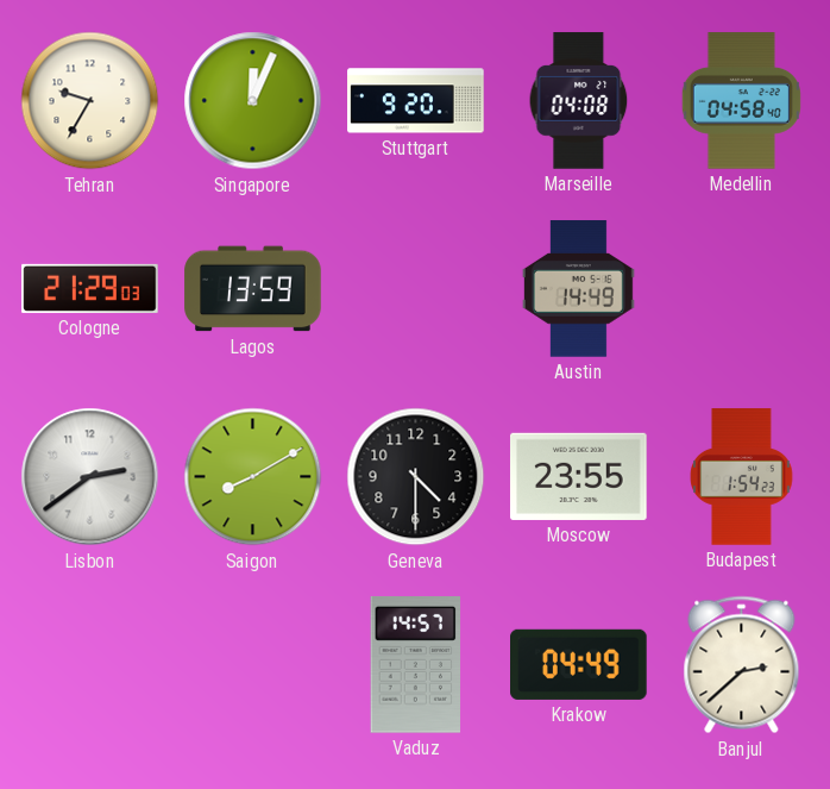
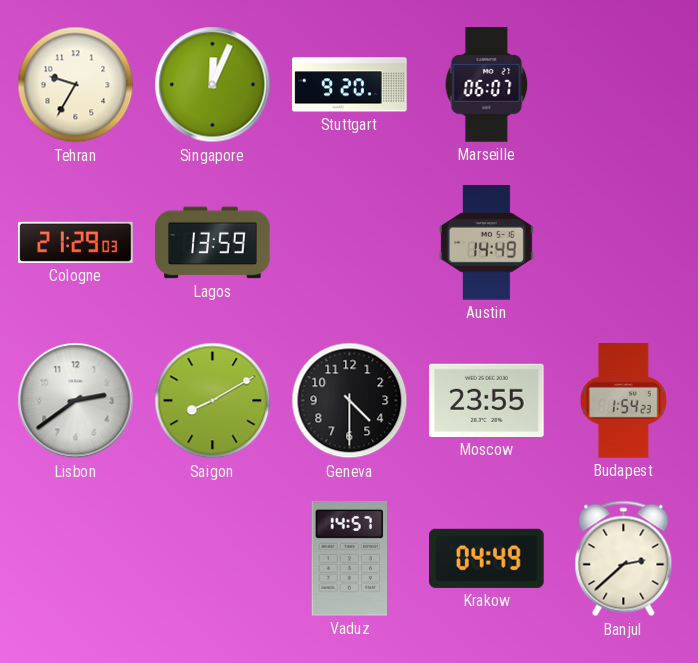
Marseille: 04:08 -> 06:07 (487, 85)
Medellin: 04:58 -> none (741, 101)
